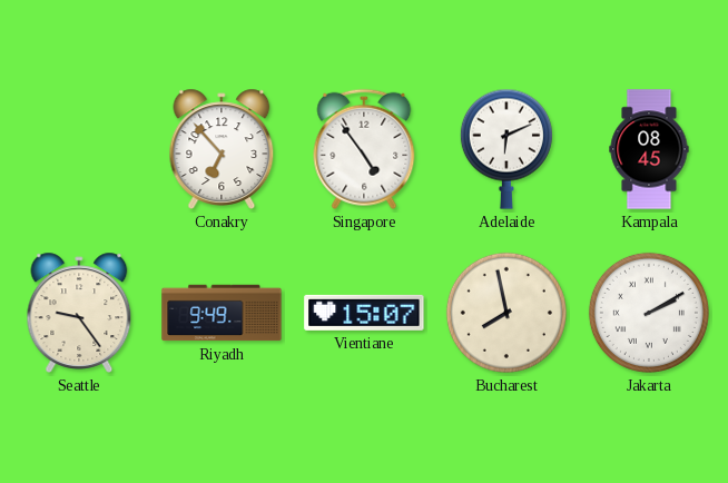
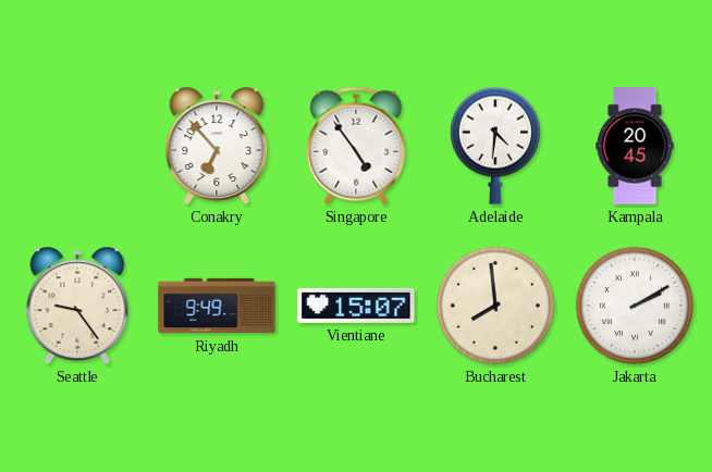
Adelaide: 6:11 -> 4:31 (495, 146)
Kampala: 08:45 -> 20:45 (635, 146)
Bucharest: 7:58 -> 7:59 (495, 306)
